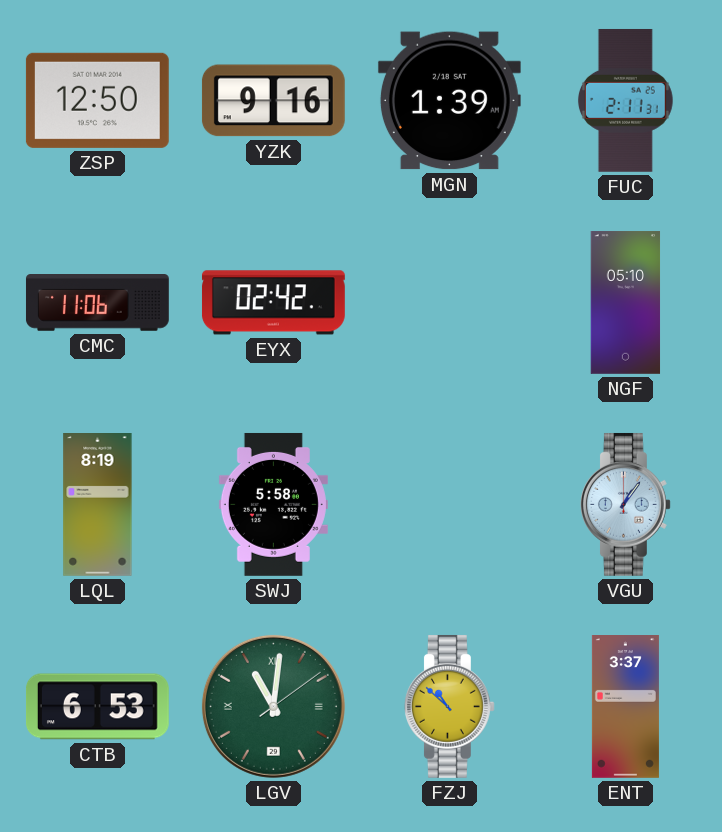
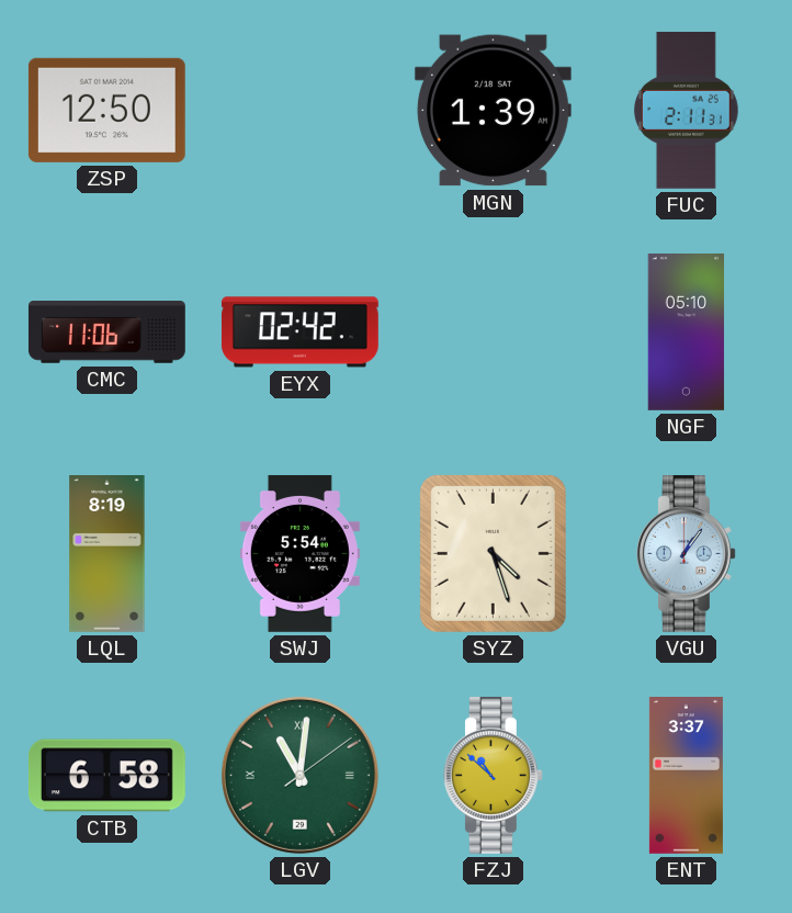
YZK: 9:16 -> none (273, 101)
SWJ: 5:58 -> 5:54 (299, 553)
SYZ: none -> 4:27 (493, 553)
CTB: 6:53 -> 6:58 (106, 776)
